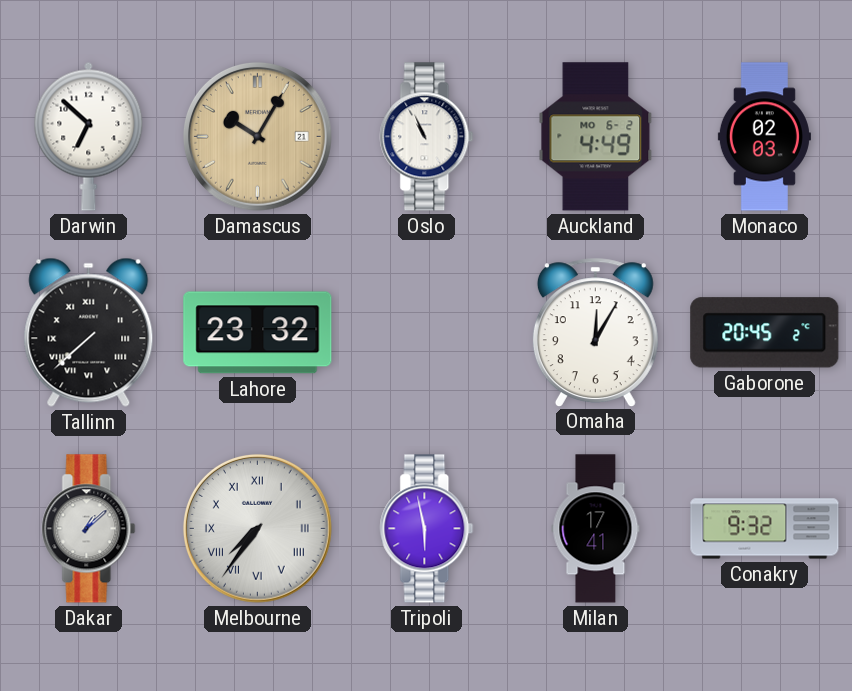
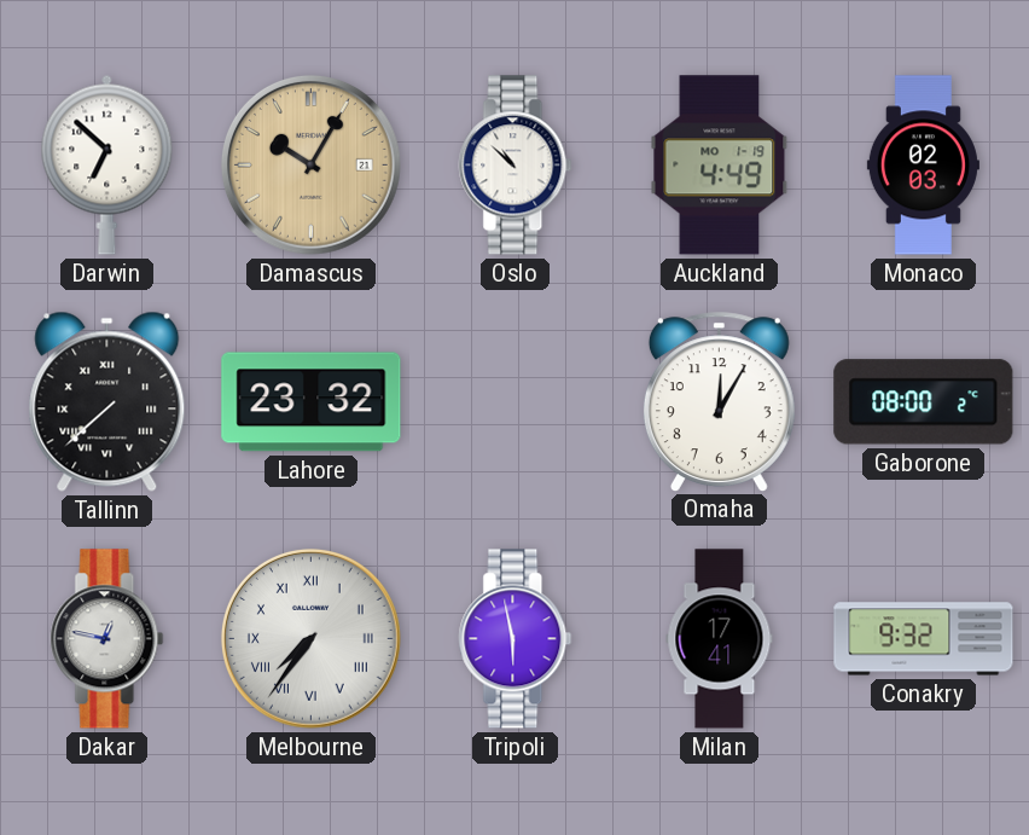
Oslo: 10:56 -> 10:52 (516, 166)
Auckland date: MO 6-2 -> MO 1-19 (720, 166)
Gaborone: 20:45 -> 08:00 (924, 402)
Dakar: 1:08 -> 12:47 (107, 639)
